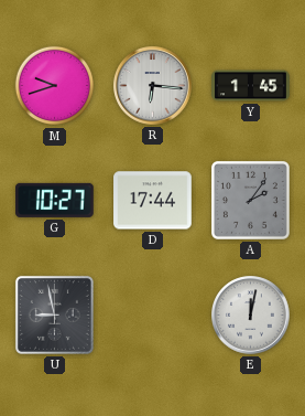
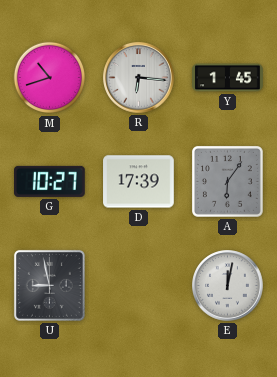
M: 9:42 -> 10:42 (50, 78)
D: 17:44 -> 17:39 (139, 182)
A: 2:06 -> 6:06 (227, 181)
